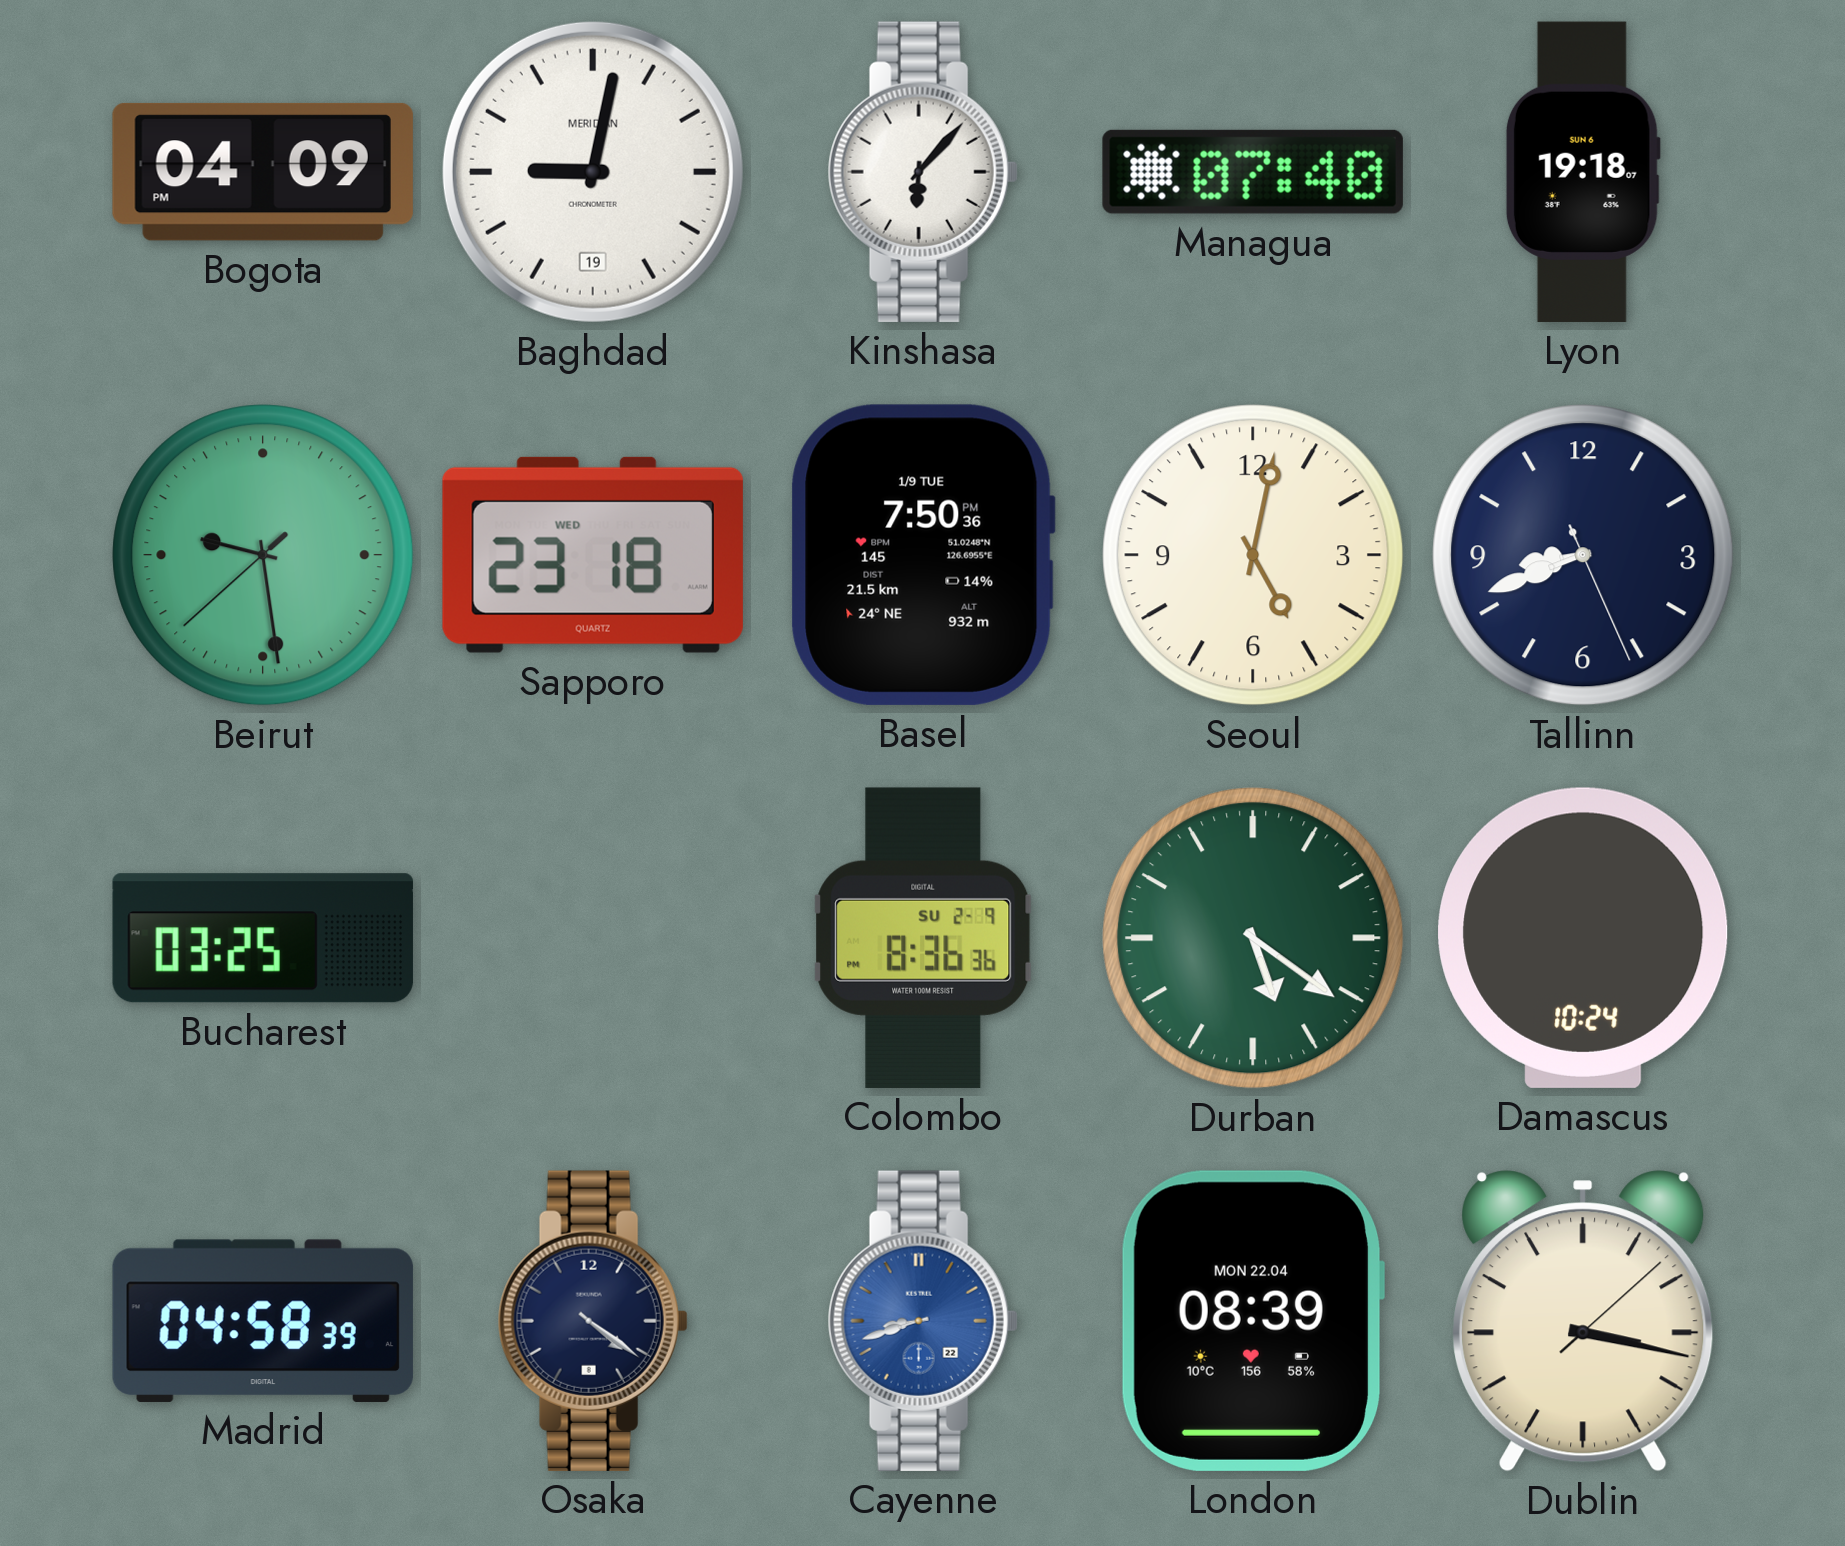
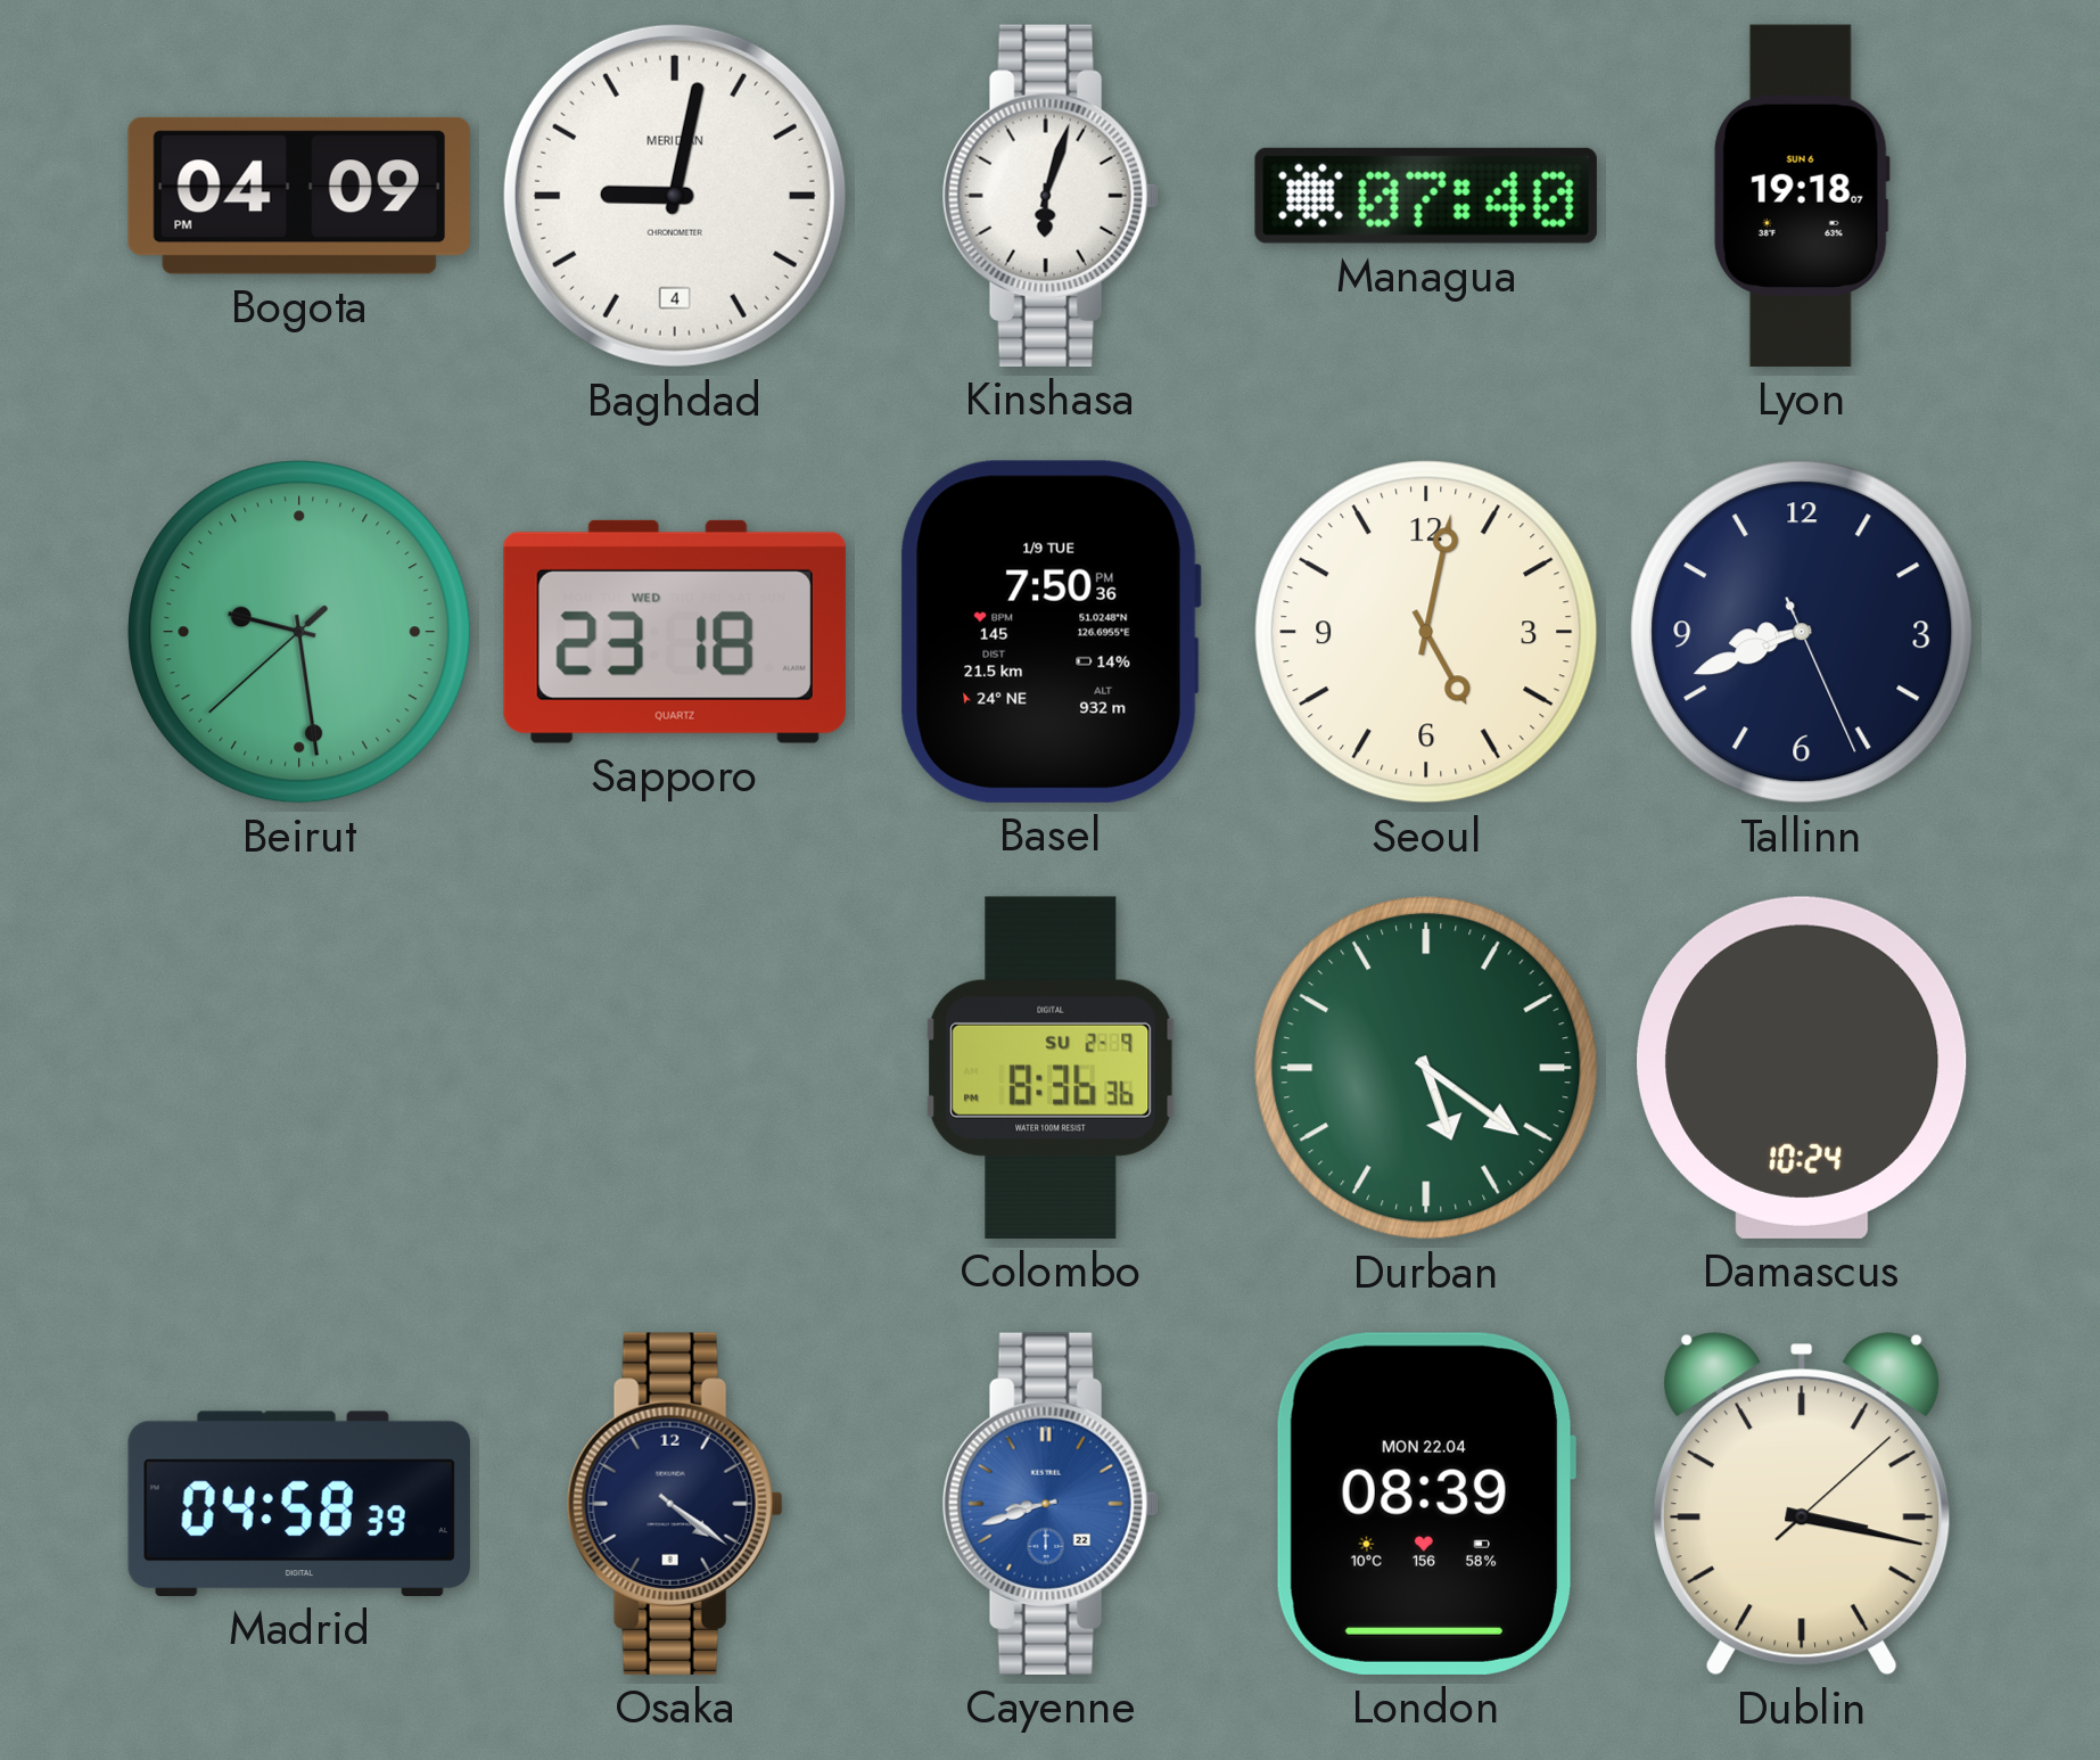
Baghdad date: 19 -> 4 (675, 196)
Kinshasa: 6:07 -> 6:03 (1051, 196)
Bucharest: 03:25 -> none (263, 938)
